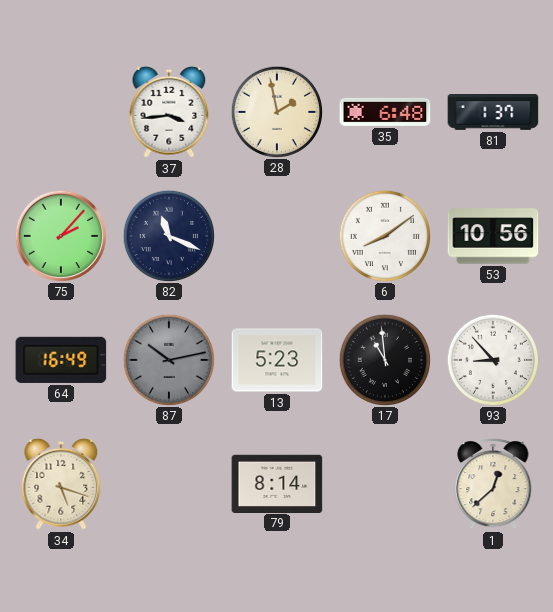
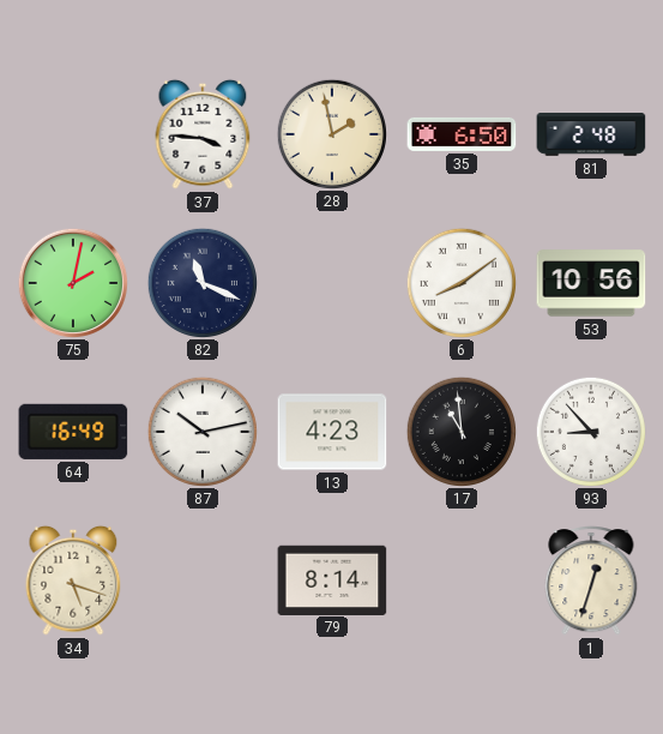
37: 3:44 -> 3:46 (203, 134)
35: 6:48 -> 6:50 (462, 134)
81: 1:37 -> 2:48 (591, 136)
75: 2:07 -> 2:02 (72, 282)
87 dial: grey -> white (201, 431)
13: 5:23 -> 4:23 (332, 432)
1: 12:38 -> 12:33 (591, 582)
